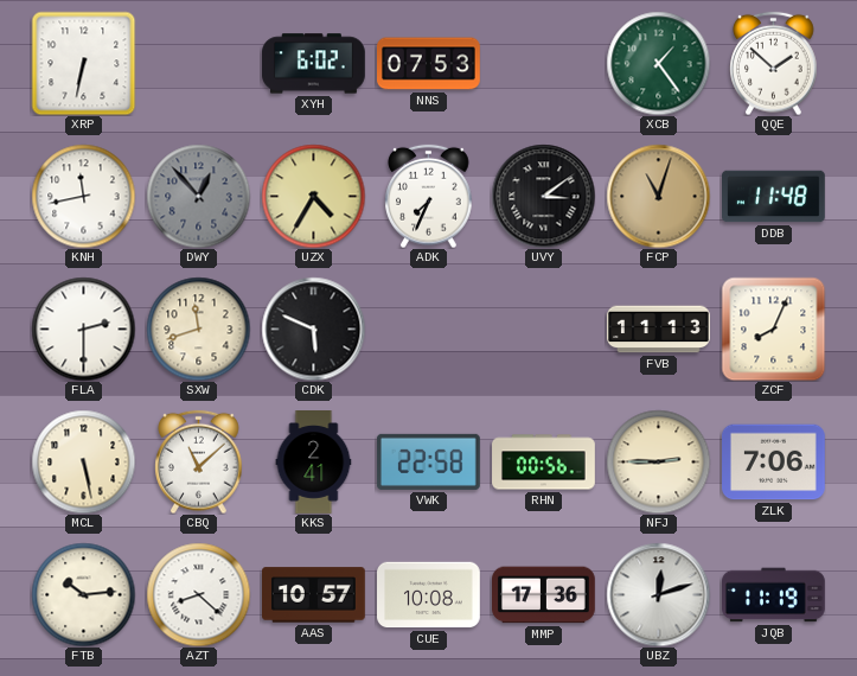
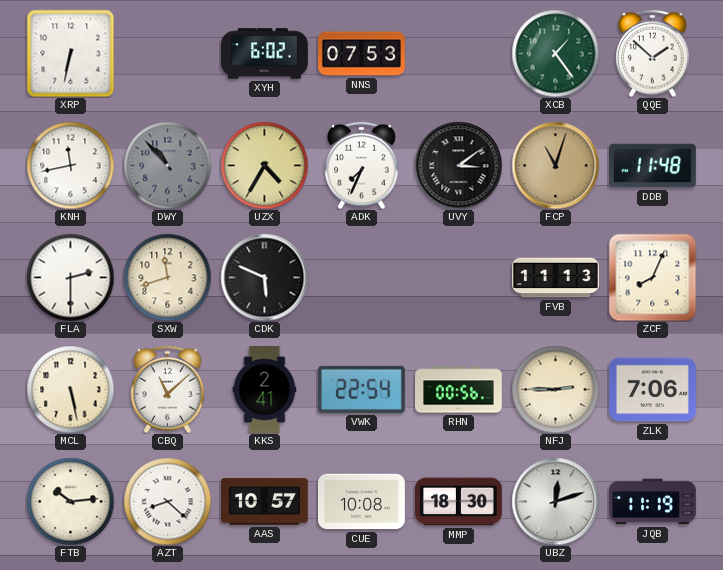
DWY: 12:53 -> 10:53 (167, 165)
VWK: 22:58 -> 22:54 (361, 389)
MMP: 17:36 -> 18:30 (459, 502)
